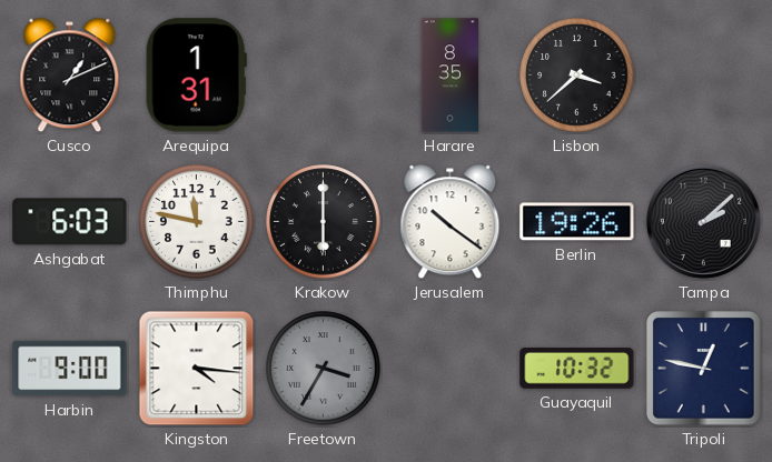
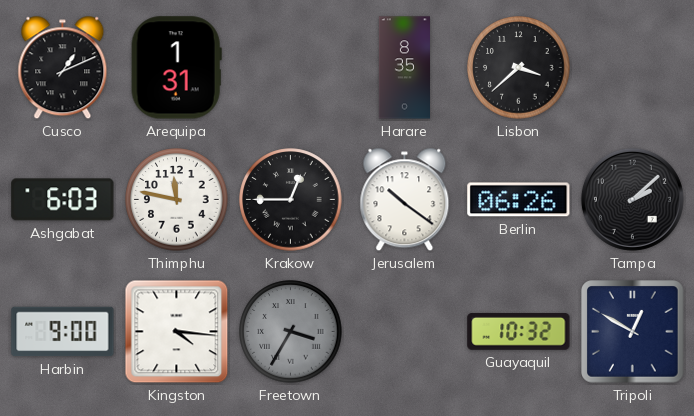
Krakow: 6:00 -> 12:45 (291, 200)
Berlin: 19:26 -> 06:26 (519, 200)
Tripoli: 12:47 -> 12:50 (633, 332)
